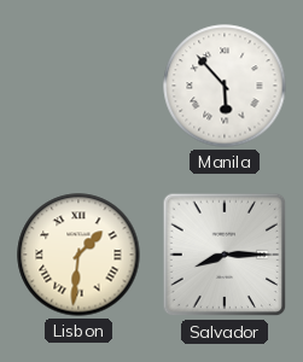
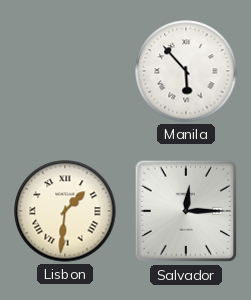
Salvador: 8:15 -> 12:15 (186, 211)
